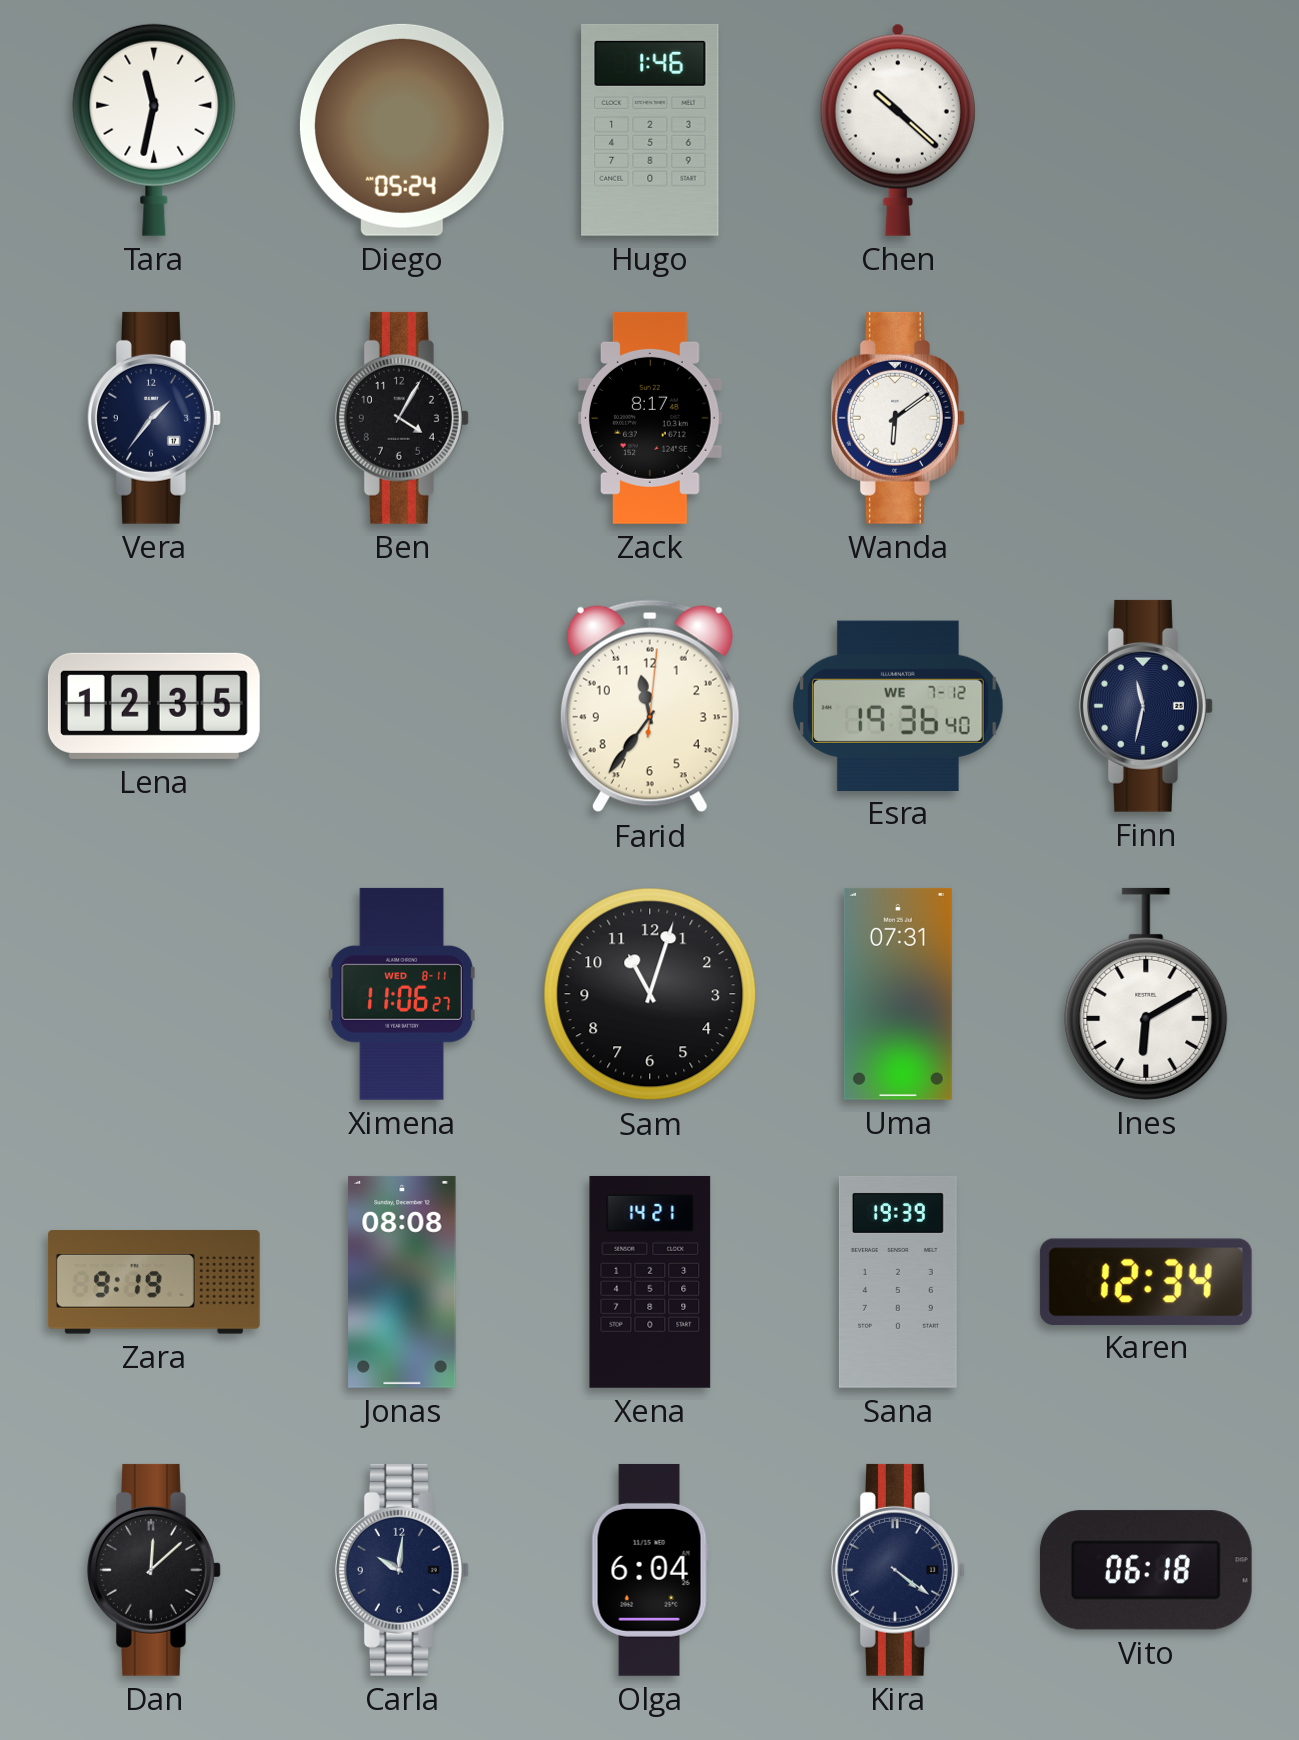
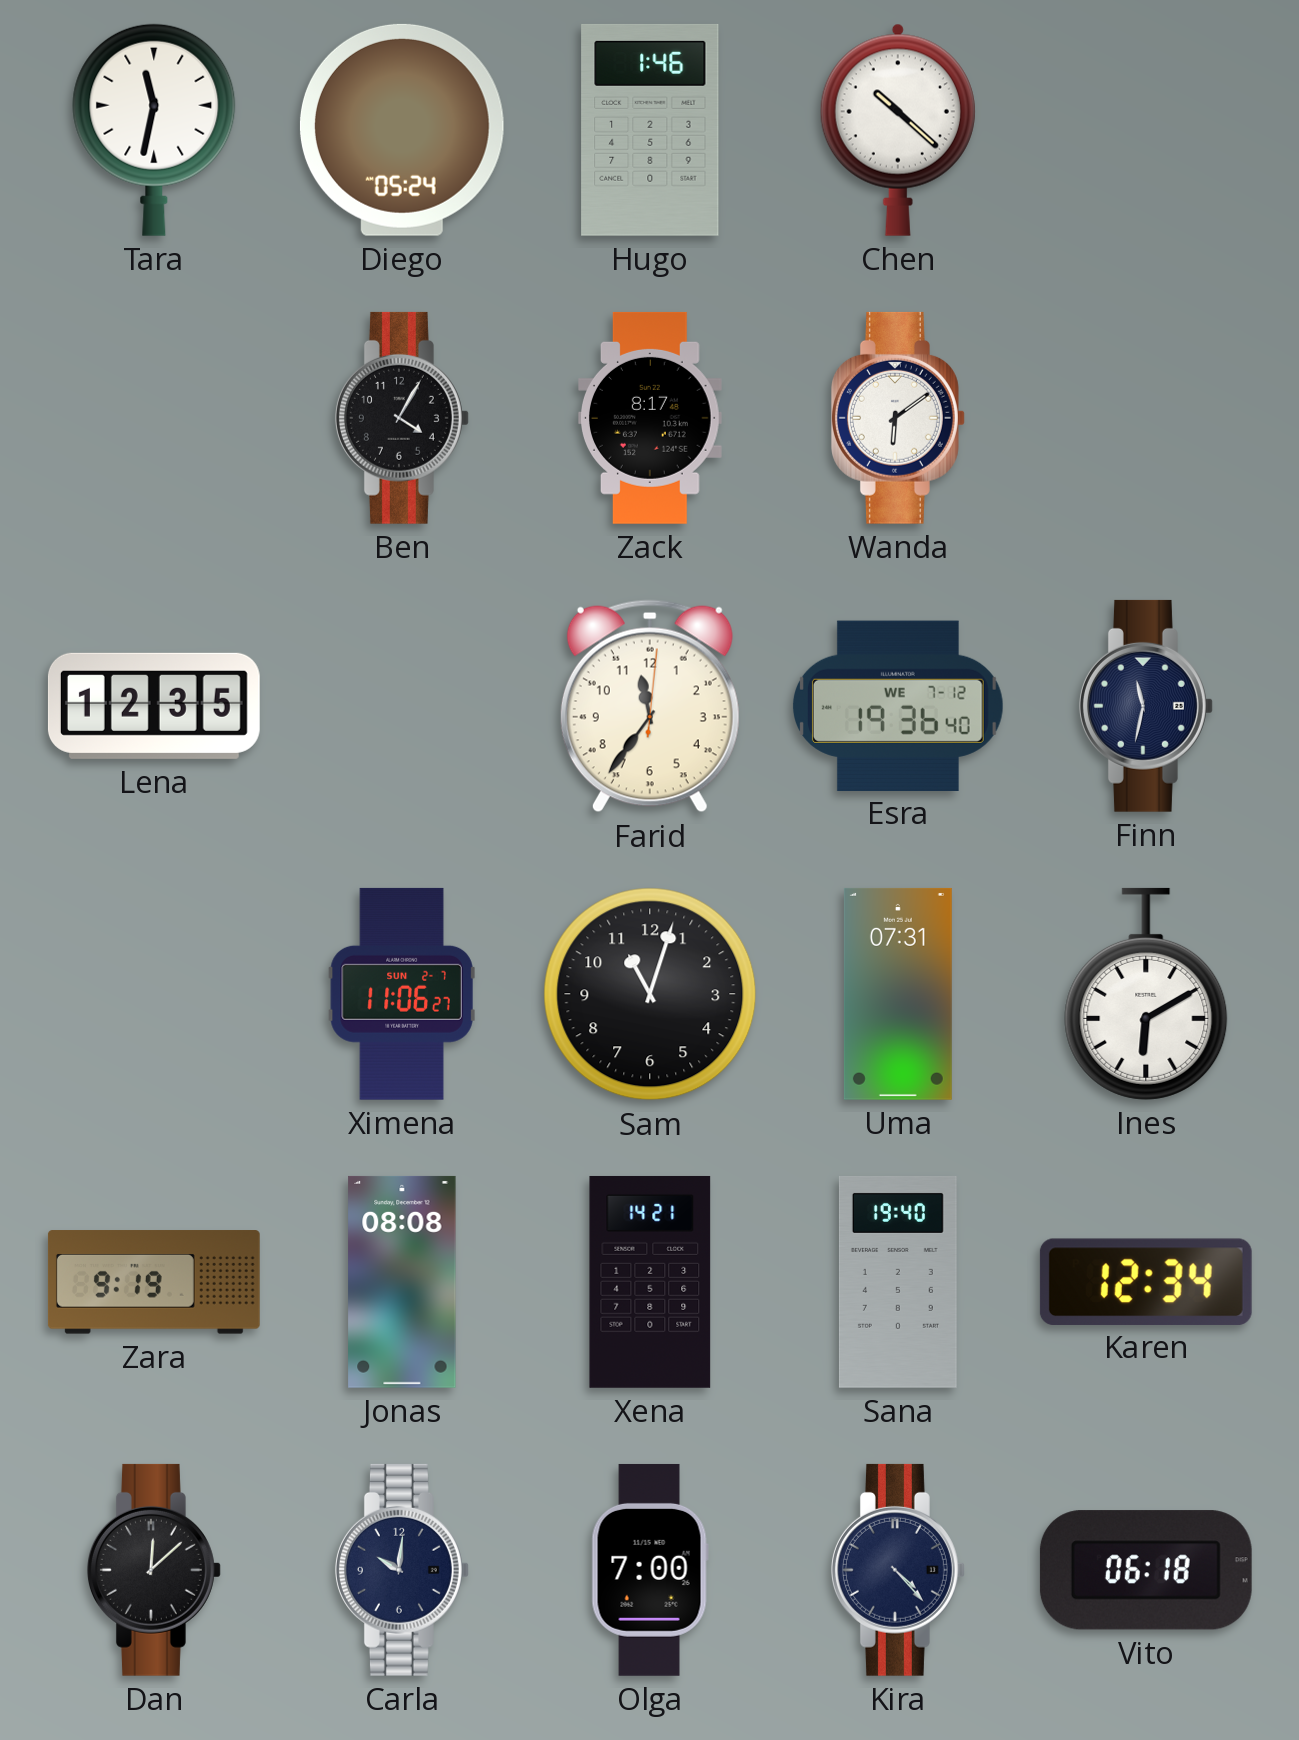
Vera: 1:36 -> none (154, 418)
Ximena date: WED 8-11 -> SUN 2-7 (402, 994)
Sana: 19:39 -> 19:40 (898, 1282)
Olga: 6:04 -> 7:00 (650, 1570)
Kira: 4:21 -> 4:23 (898, 1570)
